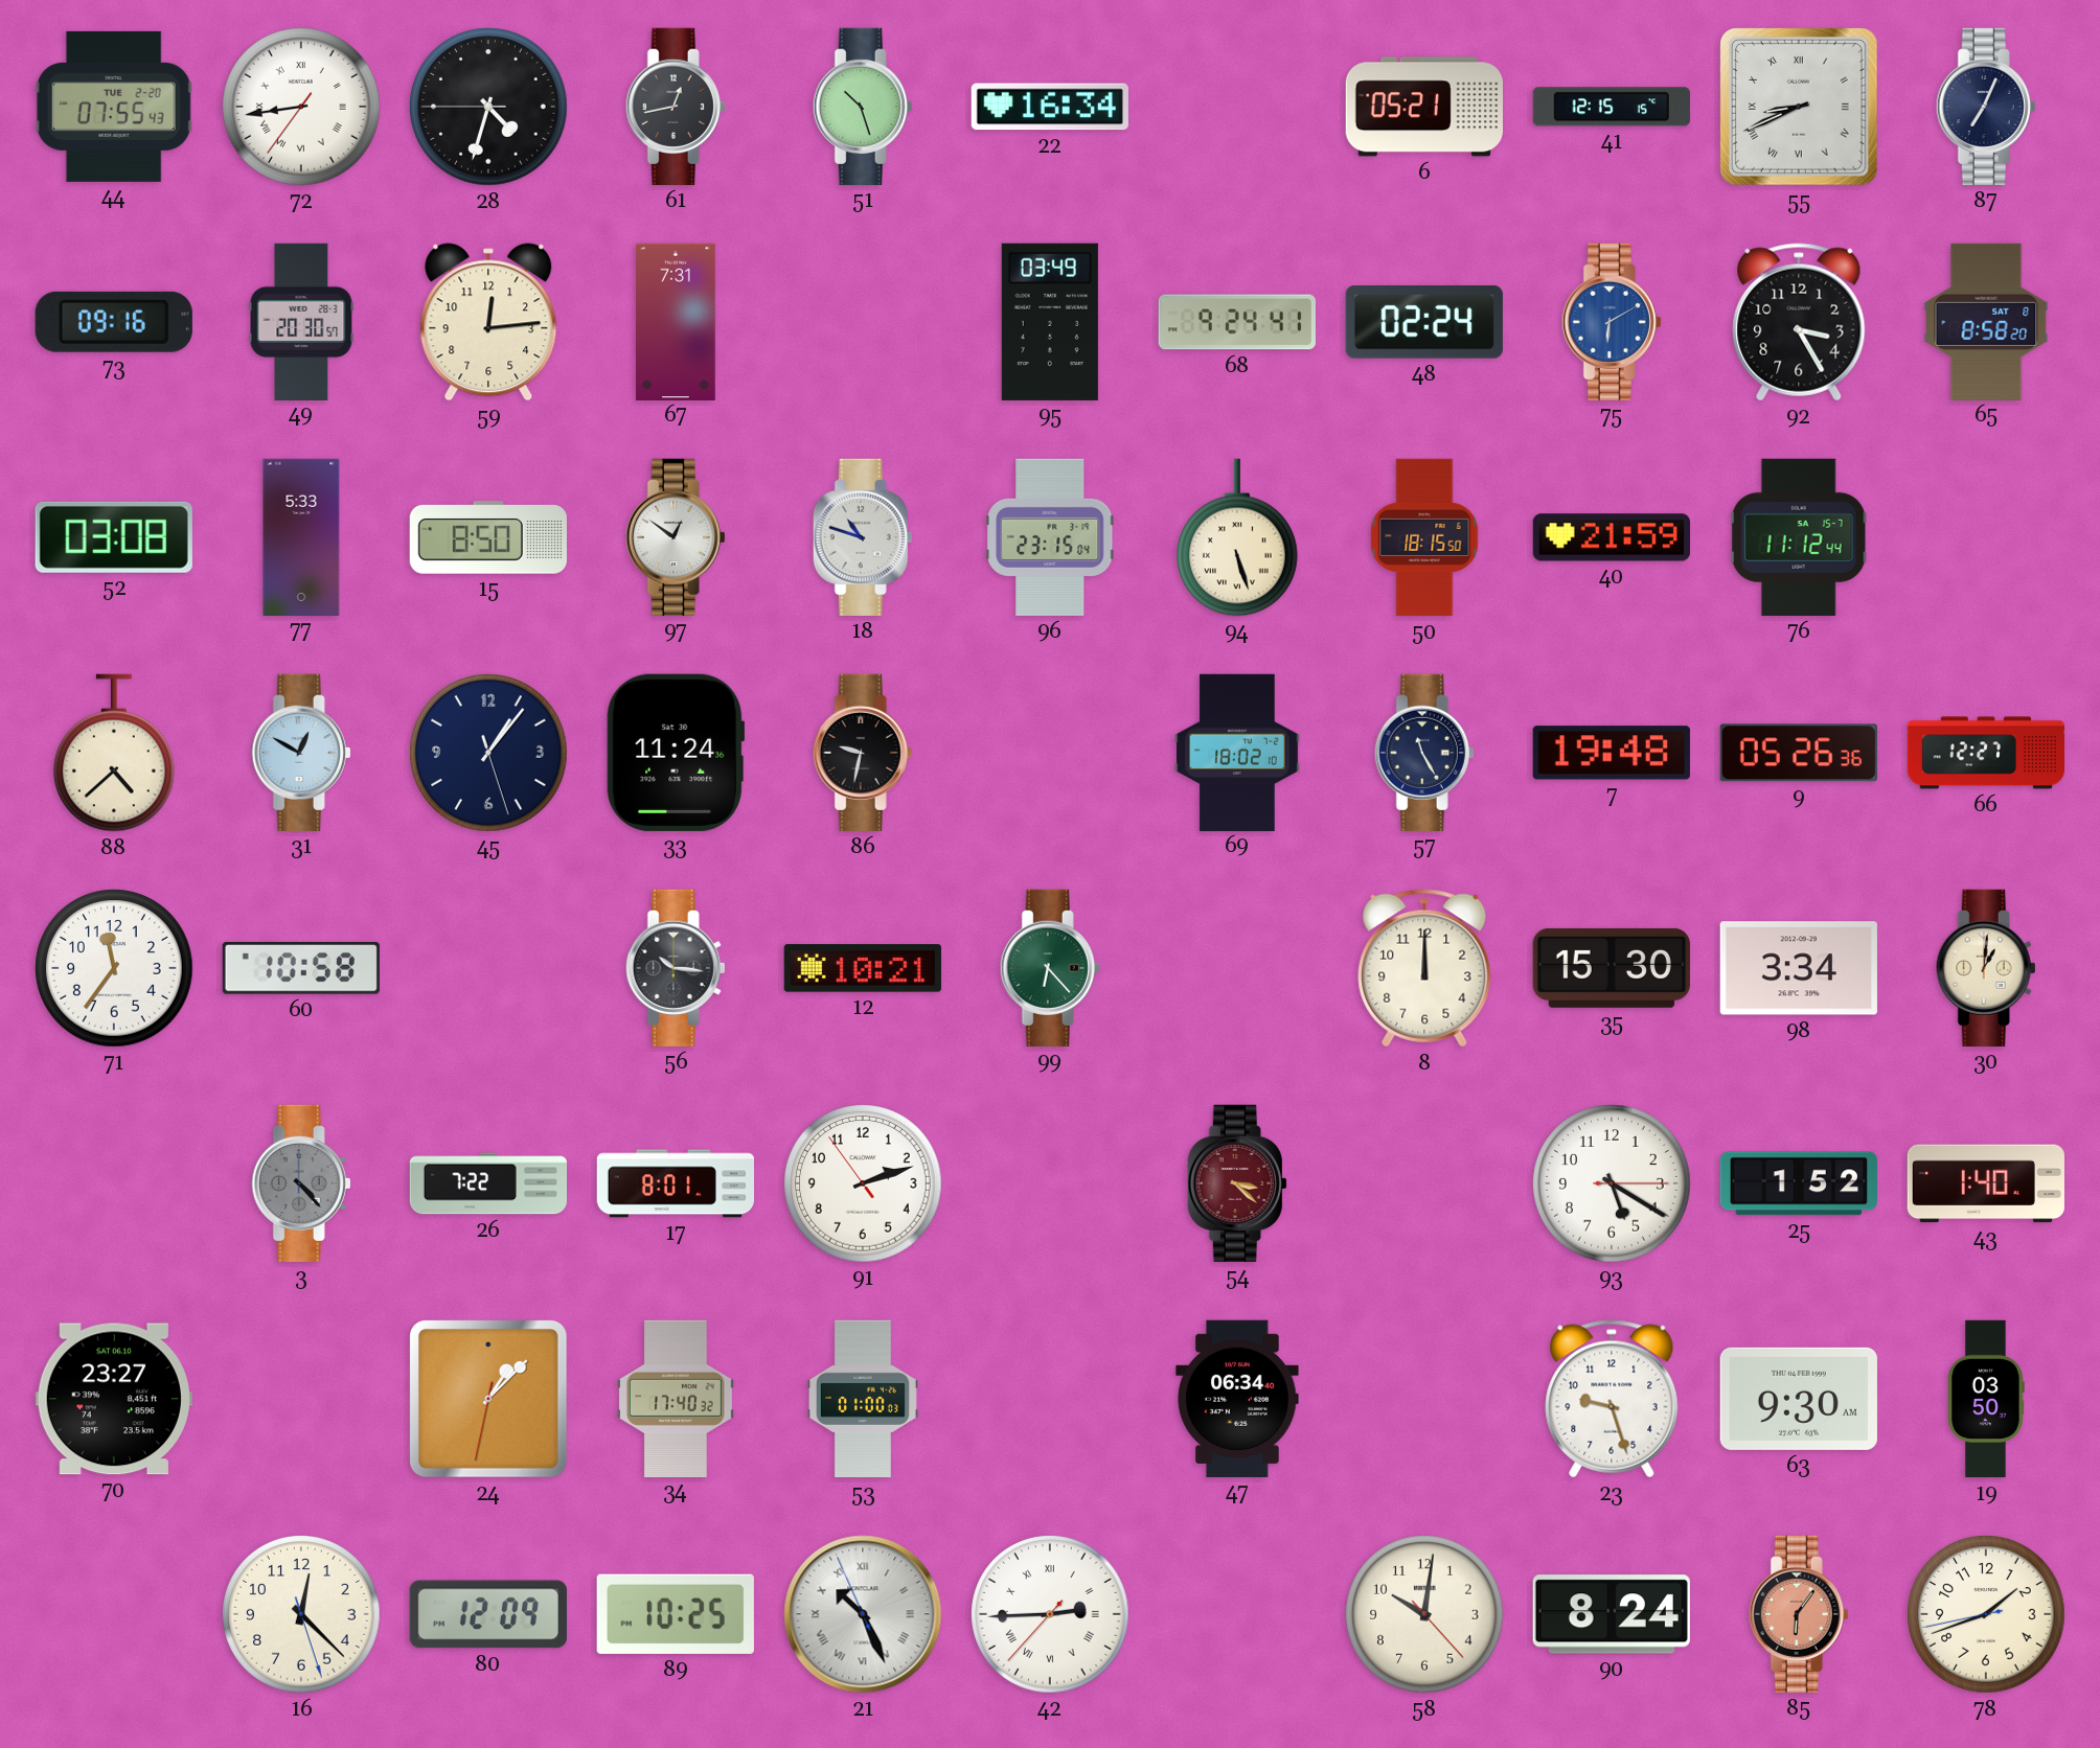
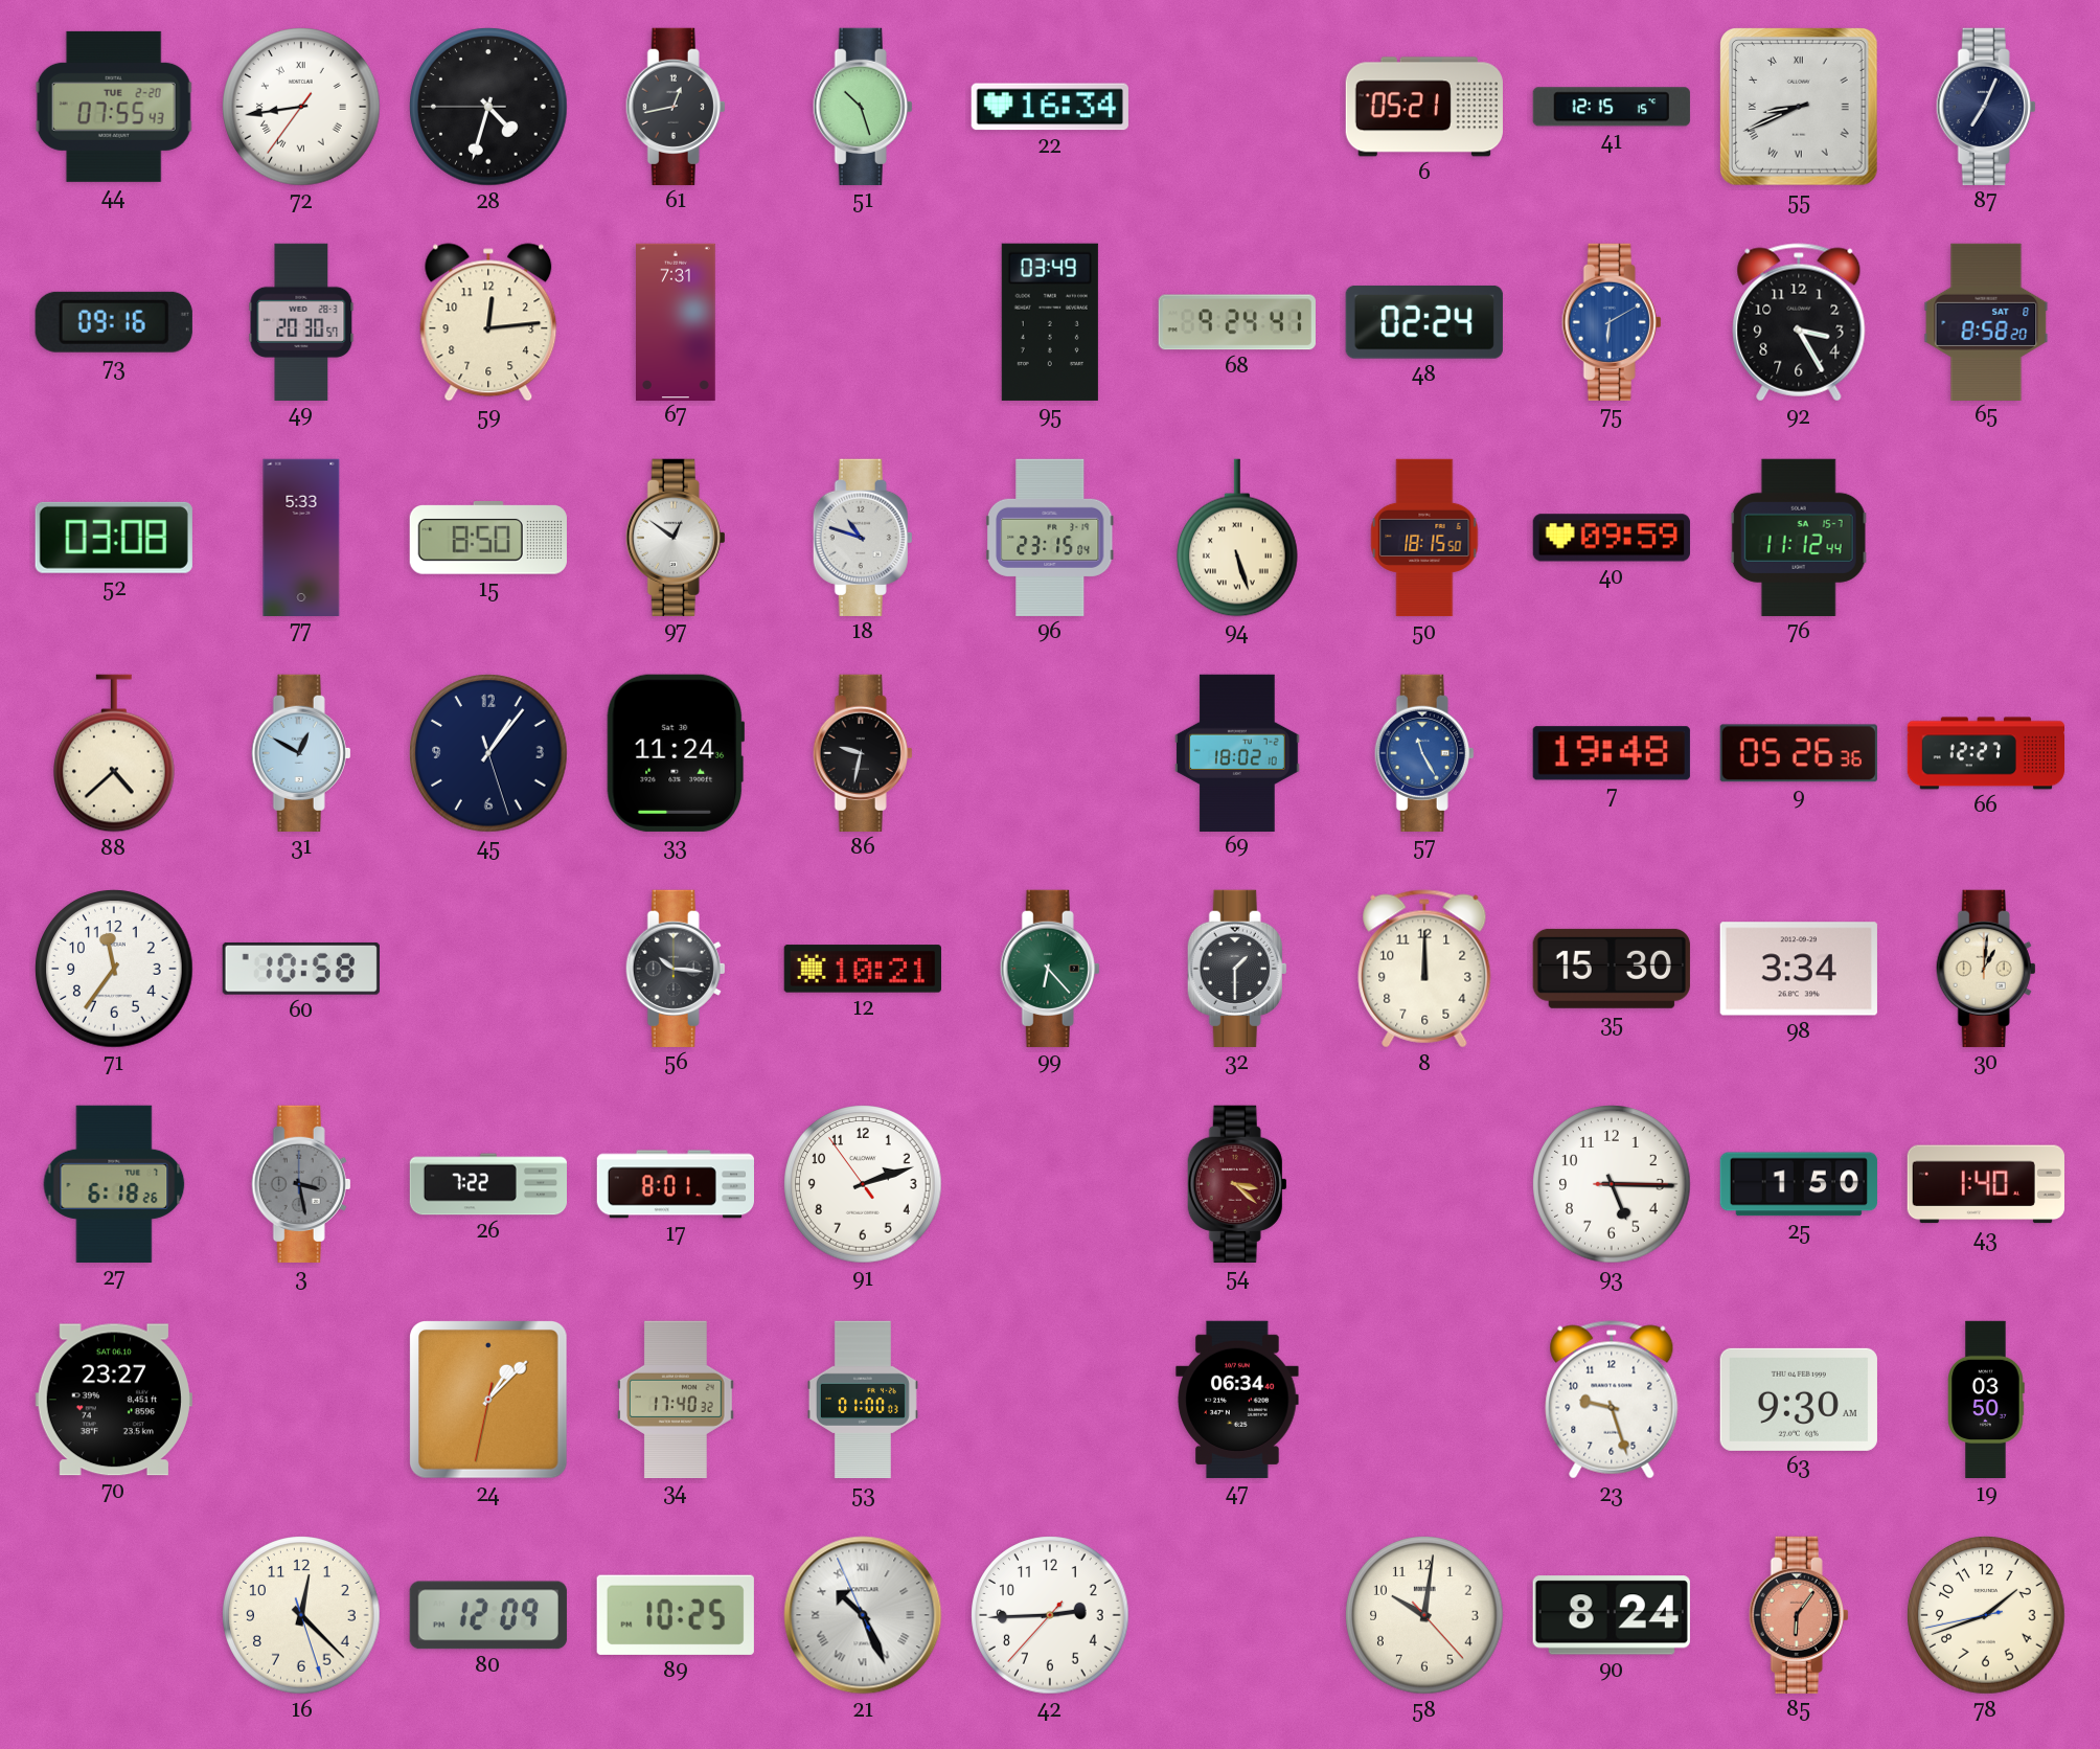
40: 21:59 -> 09:59 (1612, 538)
57 dial: navy -> blue (1424, 753)
32: none -> 1:30 (1237, 969)
27: none -> 6:18 (114, 1184)
3: 4:23 -> 3:28 (301, 1184)
93: 5:20 -> 5:15 (1612, 1184)
25: 1:52 -> 1:50 (1799, 1184)
42 numerals: Roman -> Arabic (1050, 1615)
